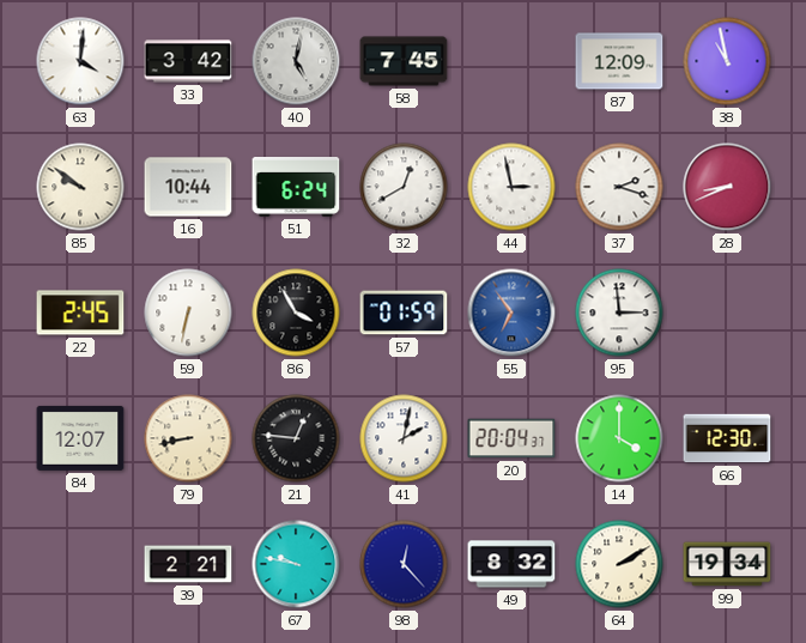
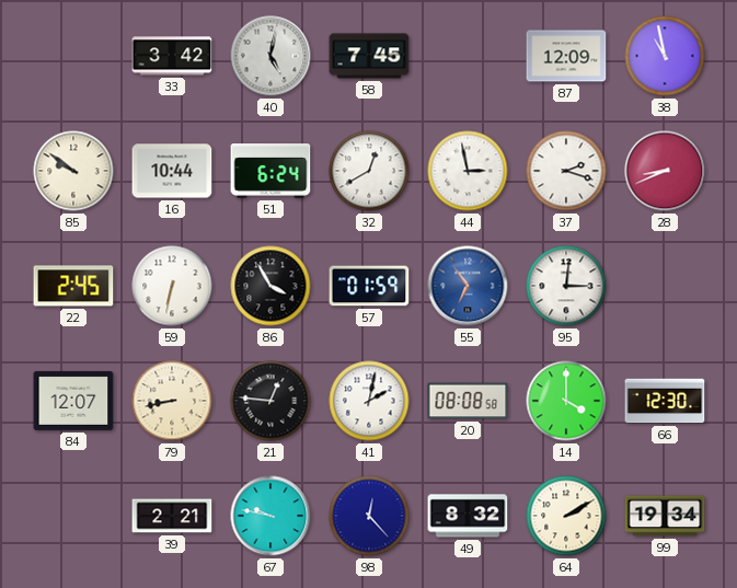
63: 4:01 -> none (80, 61)
95: 2:59 -> 3:01 (566, 286)
20: 20:04 -> 08:08 (468, 401)
